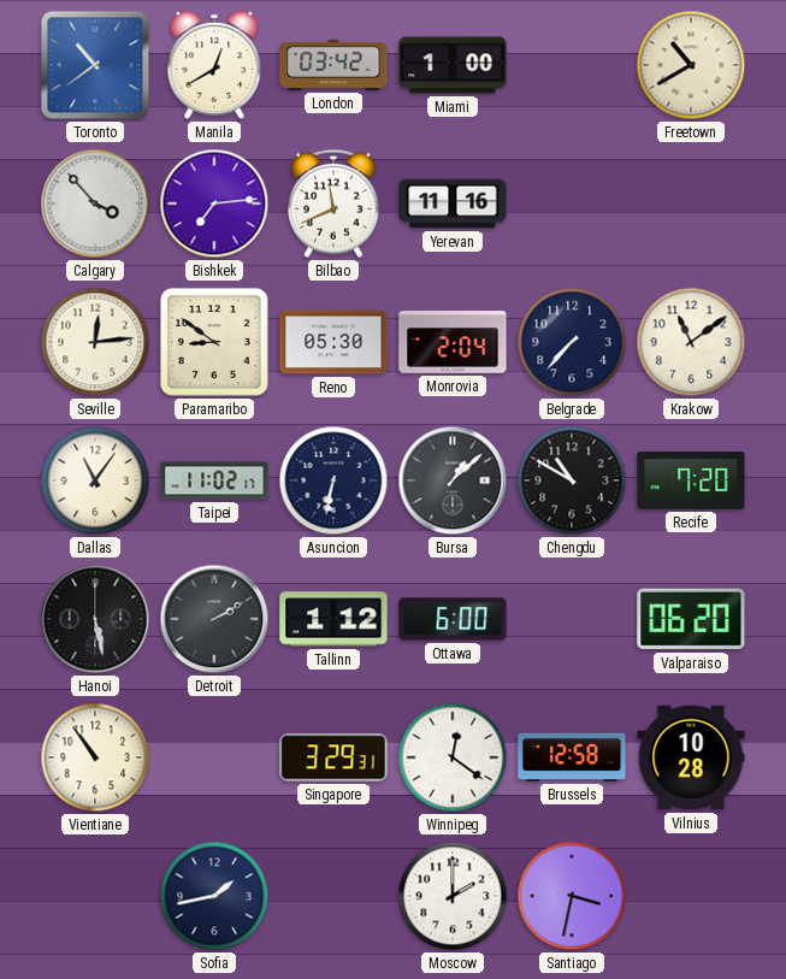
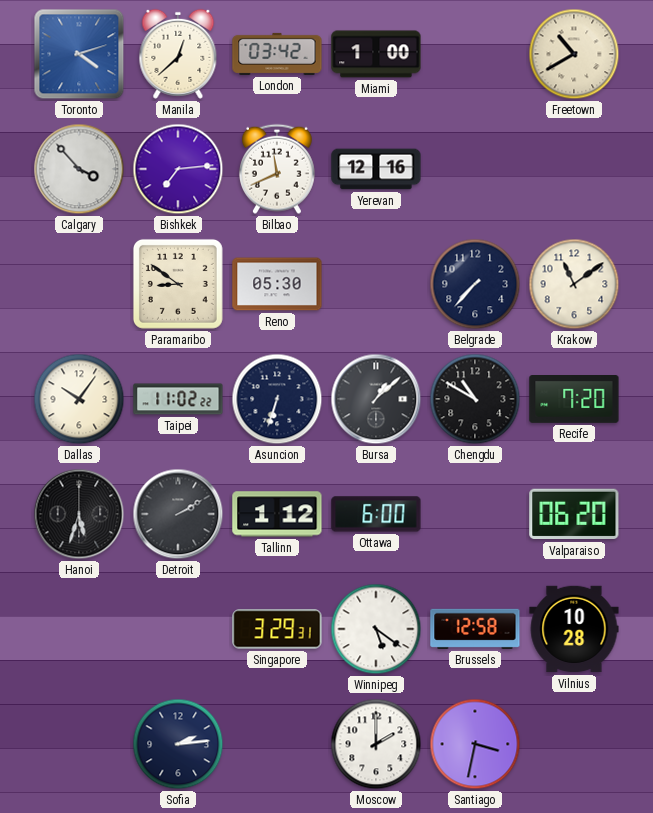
Toronto: 10:39 -> 4:12 (79, 54)
Manila: 12:40 -> 12:38 (178, 54)
Yerevan: 11:16 -> 12:16 (376, 169)
Seville: 12:14 -> none (95, 342)
Monrovia: 2:04 -> none (453, 342)
Dallas: 11:06 -> 10:06 (79, 399)
Taipei: 11:02:17 -> 11:02:22 (178, 399)
Asuncion: 6:32 -> 6:33 (277, 399)
Hanoi: 5:28 -> 5:33 (79, 514)
Vientiane: 10:54 -> none (95, 757)
Winnipeg: 12:21 -> 5:21 (376, 629)
Sofia: 1:43 -> 2:14 (178, 744)
